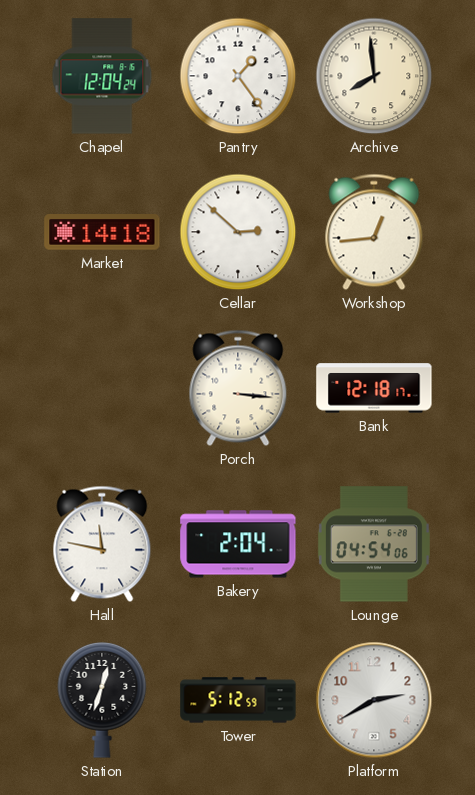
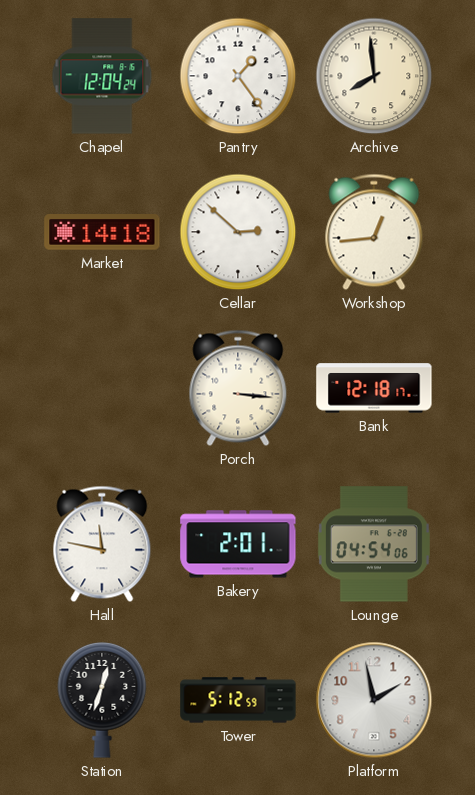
Bakery: 2:04 -> 2:01 (238, 544)
Platform: 2:40 -> 1:58 (374, 700)
